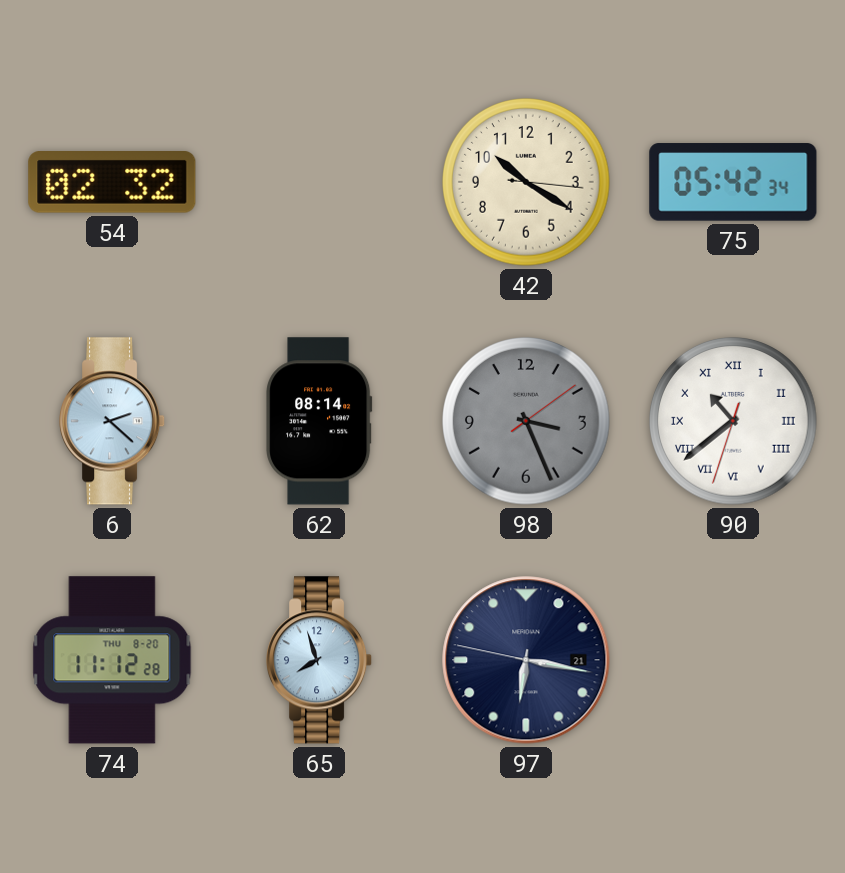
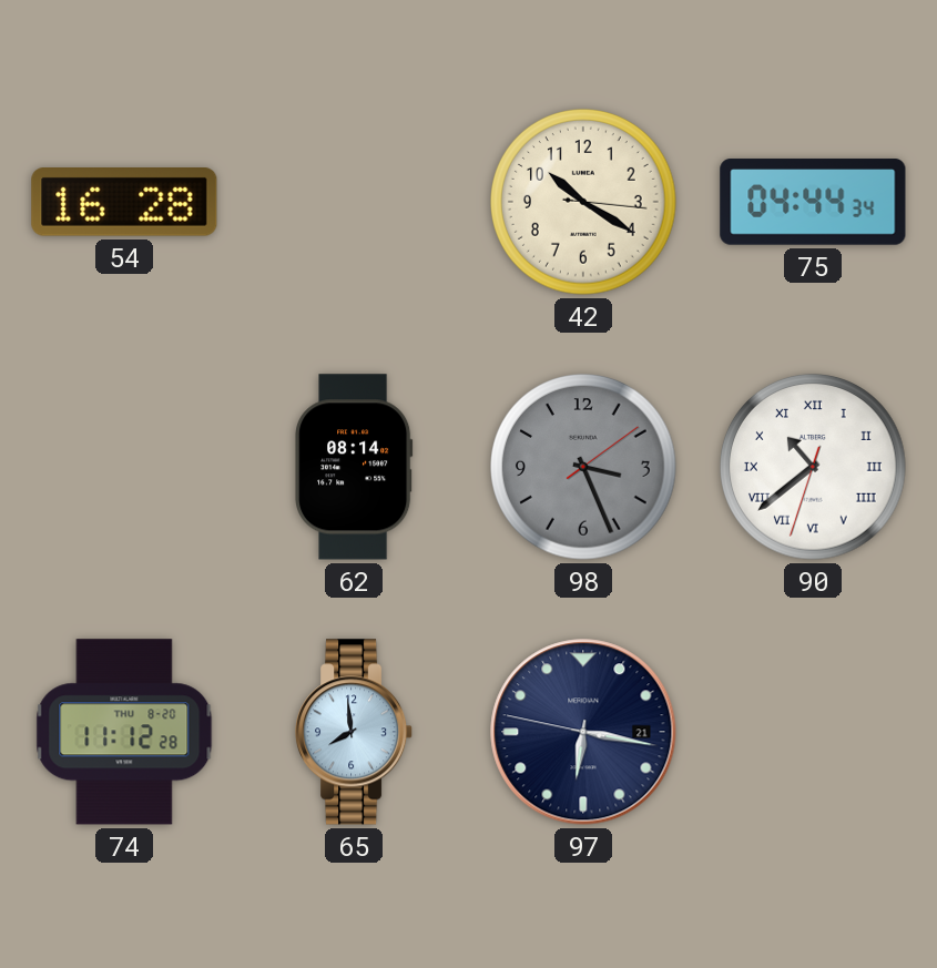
54: 02:32 -> 16:28 (124, 203)
75: 05:42 -> 04:44 (813, 202)
6: 2:22 -> none (113, 421)
65: 7:57 -> 7:59 (355, 732)
